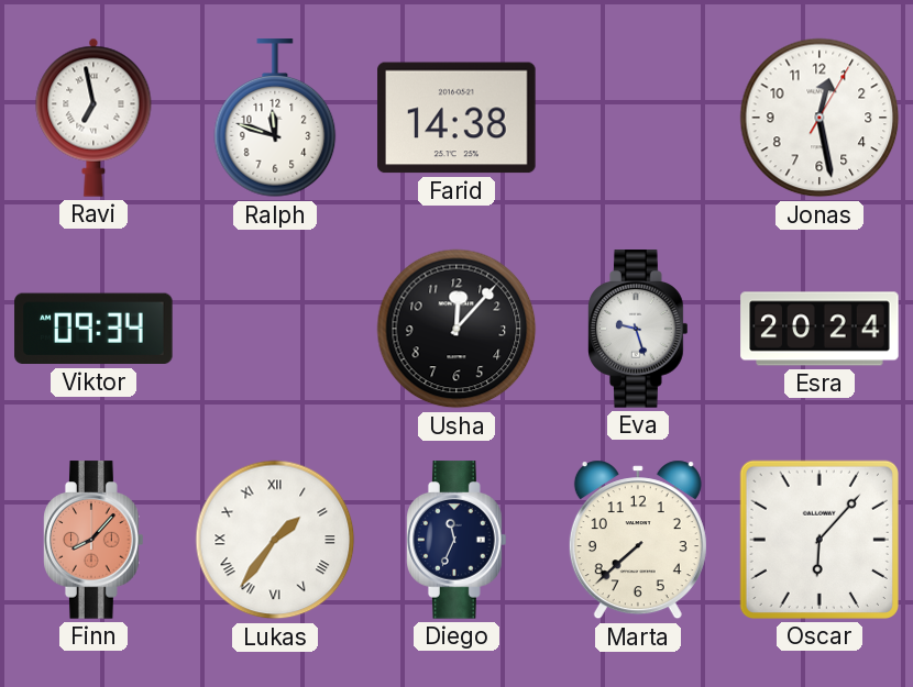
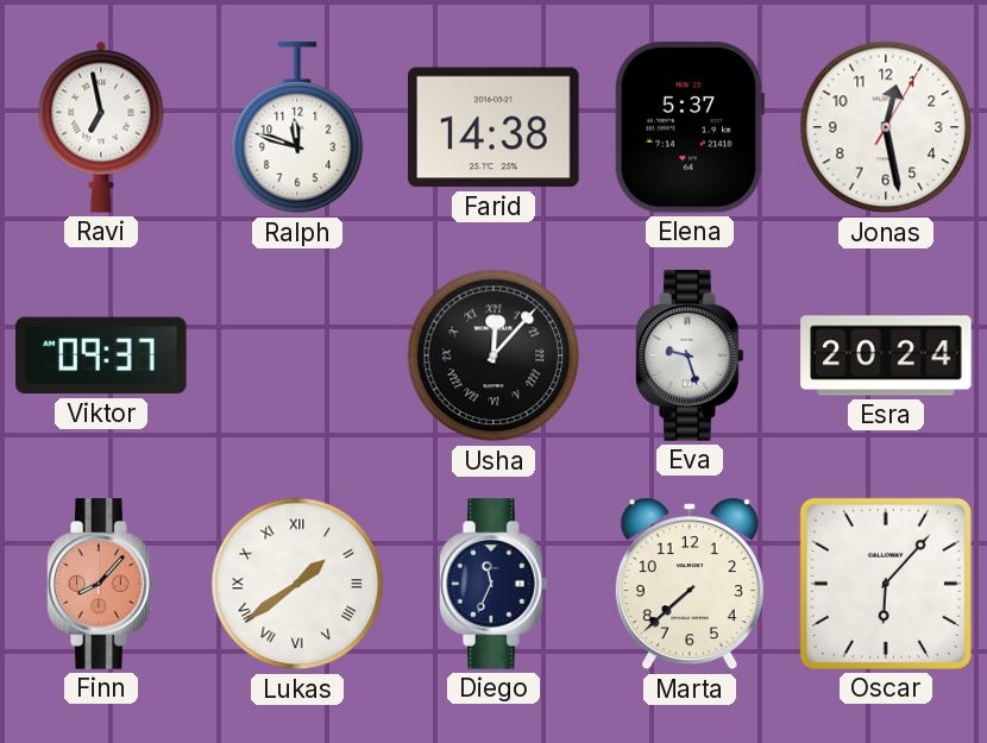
Elena: none -> 5:37 (690, 127)
Viktor: 09:34 -> 09:37 (101, 355)
Usha numerals: Arabic -> Roman (493, 355)
Lukas: 1:36 -> 1:39 (297, 584)
